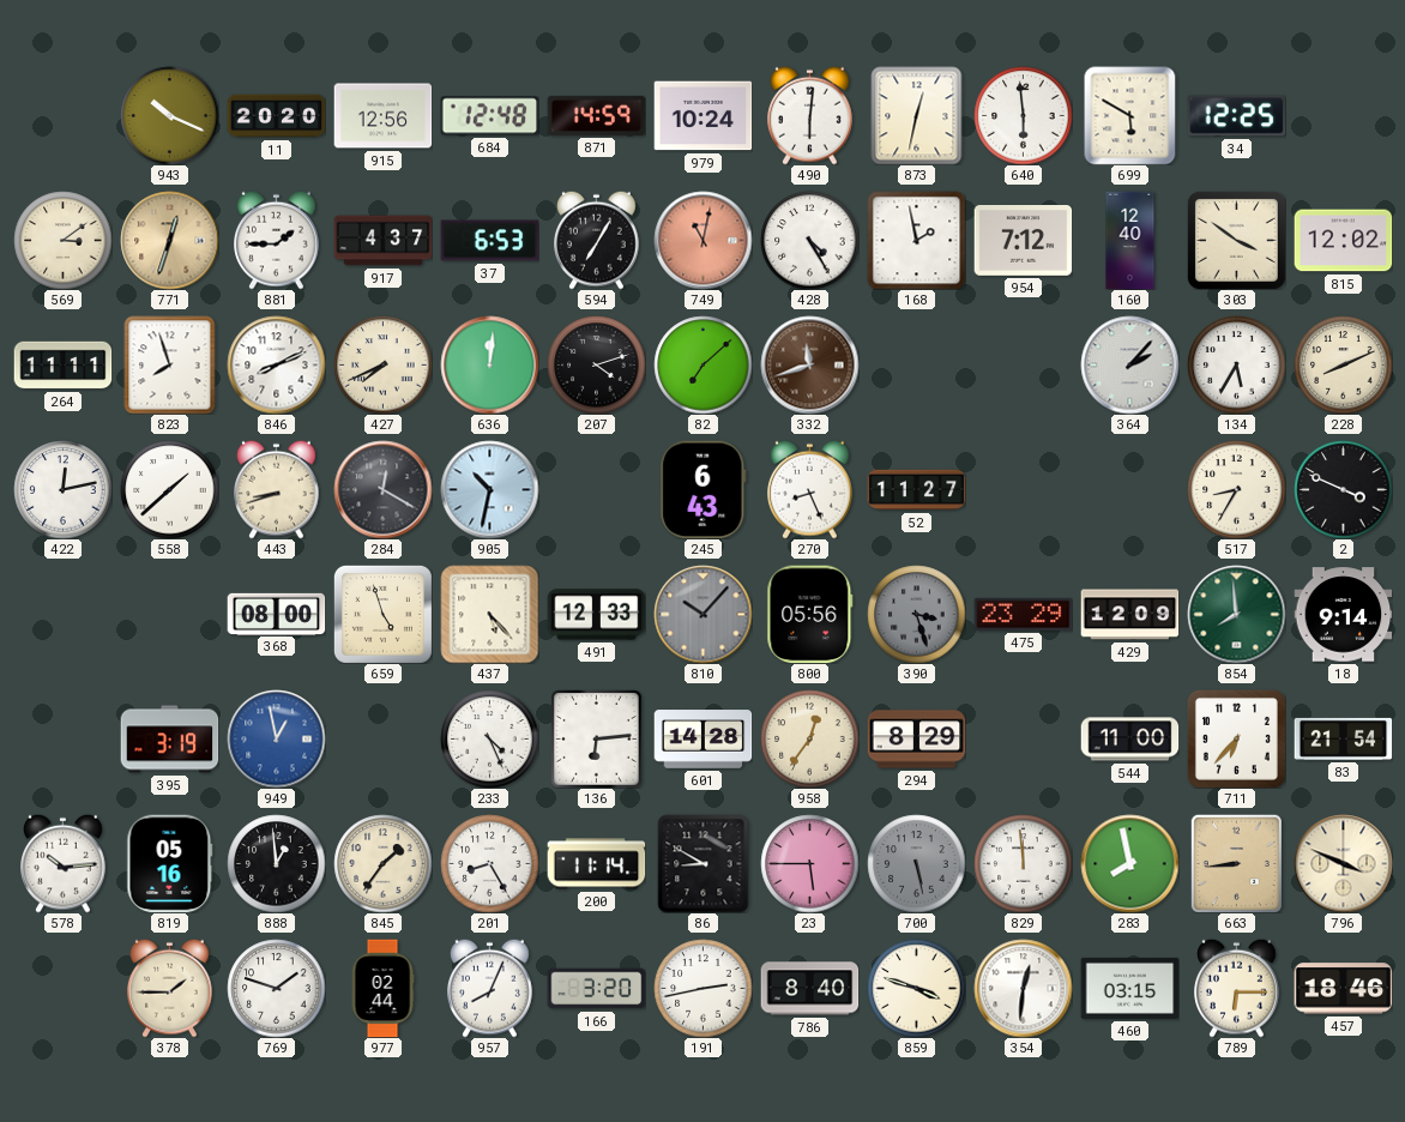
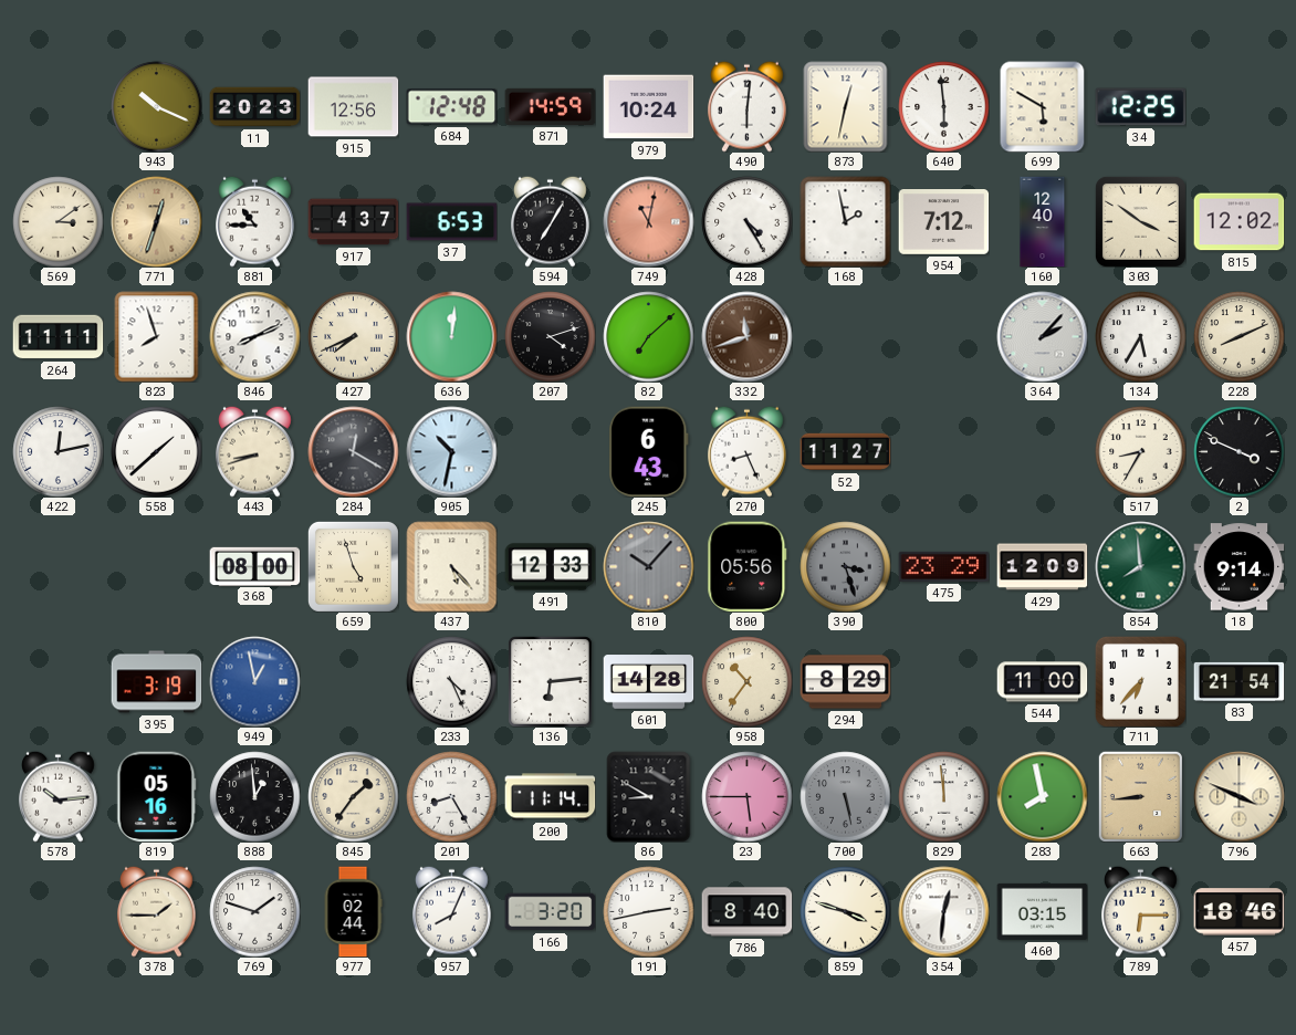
11: 20:20 -> 20:23 (254, 107)
881: 1:45 -> 10:45 (255, 221)
958: 12:36 -> 10:36 (746, 681)
